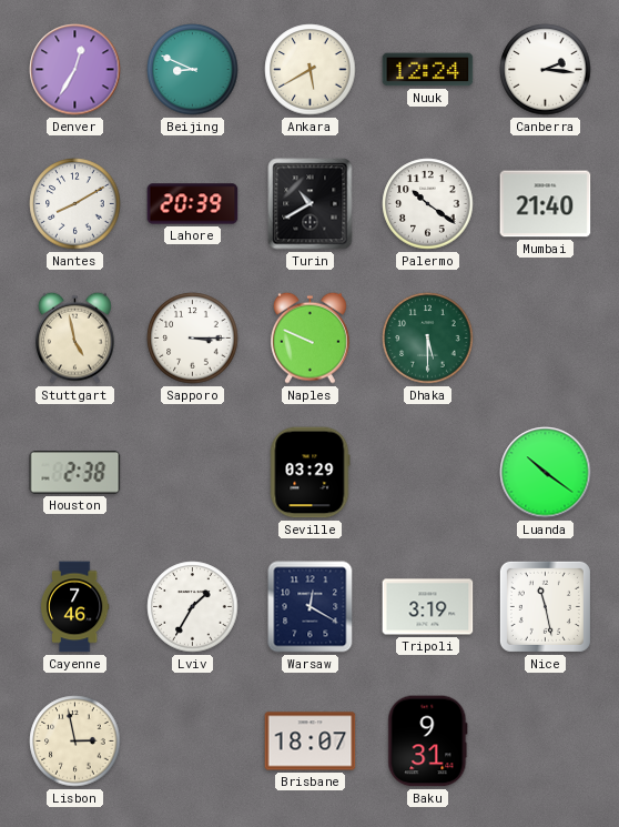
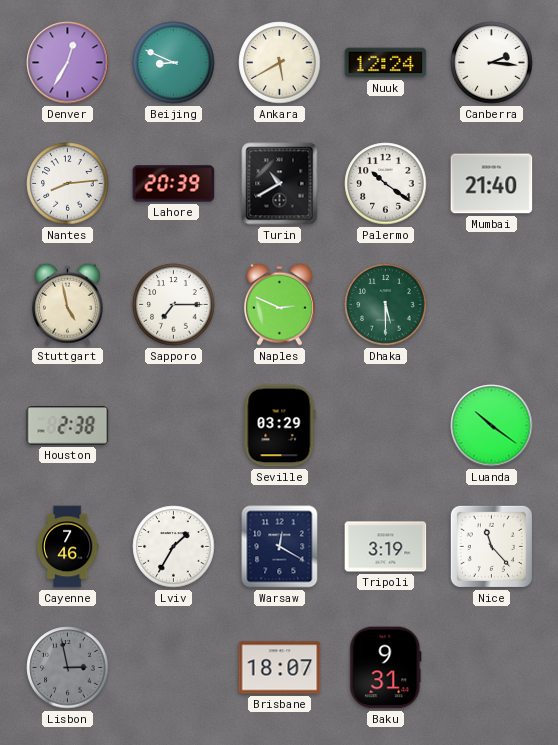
Nantes: 8:10 -> 8:14 (68, 184)
Sapporo: 3:15 -> 7:15 (174, 305)
Naples: 9:49 -> 2:49 (279, 304)
Nice: 11:28 -> 11:23 (491, 546)
Lisbon dial: cream -> grey (68, 668)
